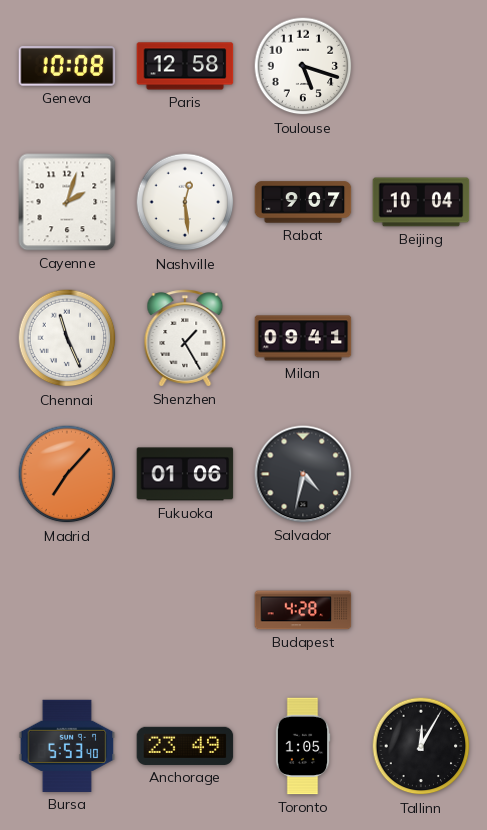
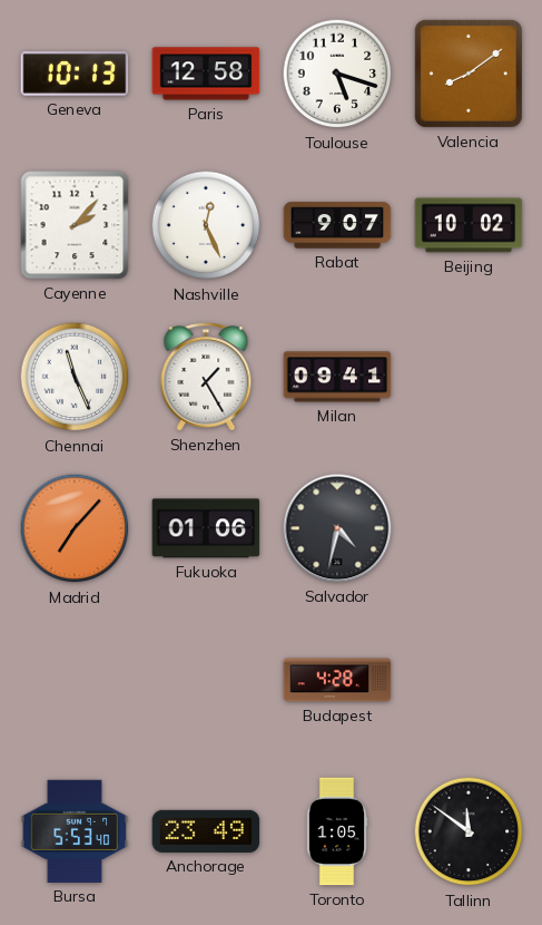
Geneva: 10:08 -> 10:13 (75, 75)
Valencia: none -> 8:09 (469, 74)
Cayenne: 2:03 -> 2:07 (75, 225)
Nashville: 12:29 -> 12:26 (206, 225)
Beijing: 10:04 -> 10:02 (469, 225)
Tallinn: 12:05 -> 11:51 (469, 831)
